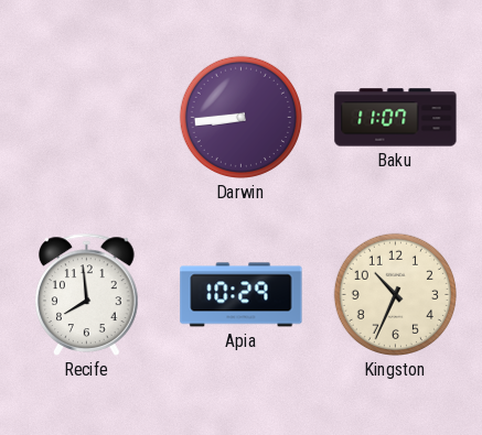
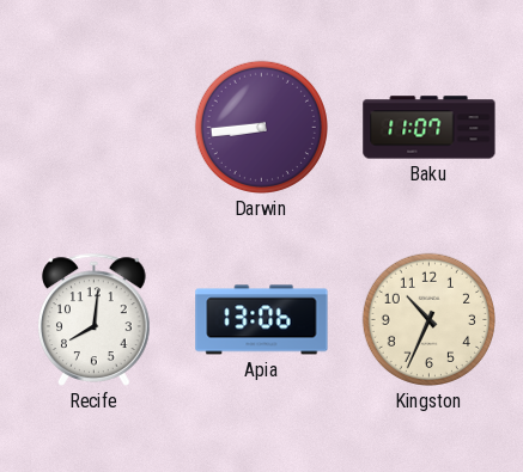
Recife: 7:59 -> 8:01 (95, 319)
Apia: 10:29 -> 13:06 (262, 320)
